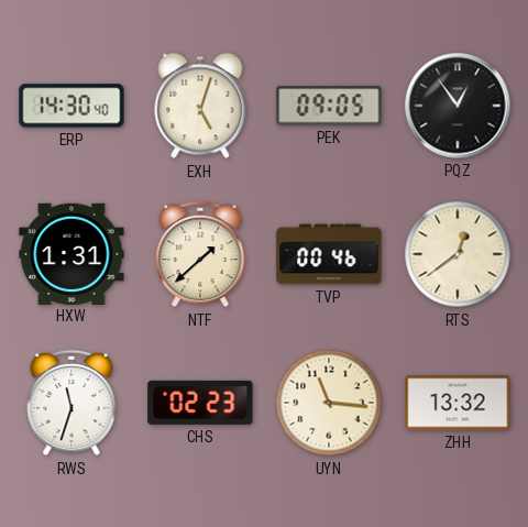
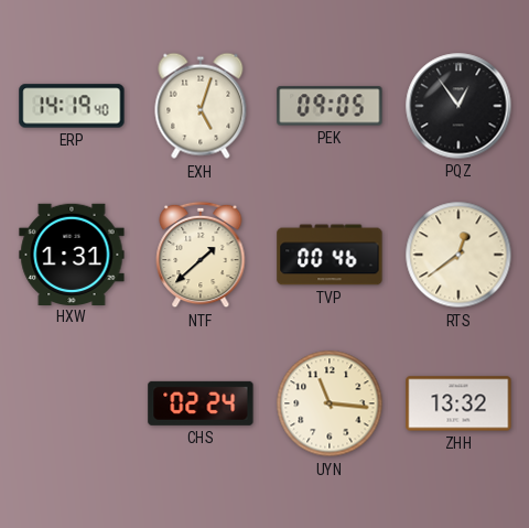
ERP: 14:30 -> 14:19 (72, 106)
RWS: 11:33 -> none (71, 403)
CHS: 02:23 -> 02:24 (201, 403)
